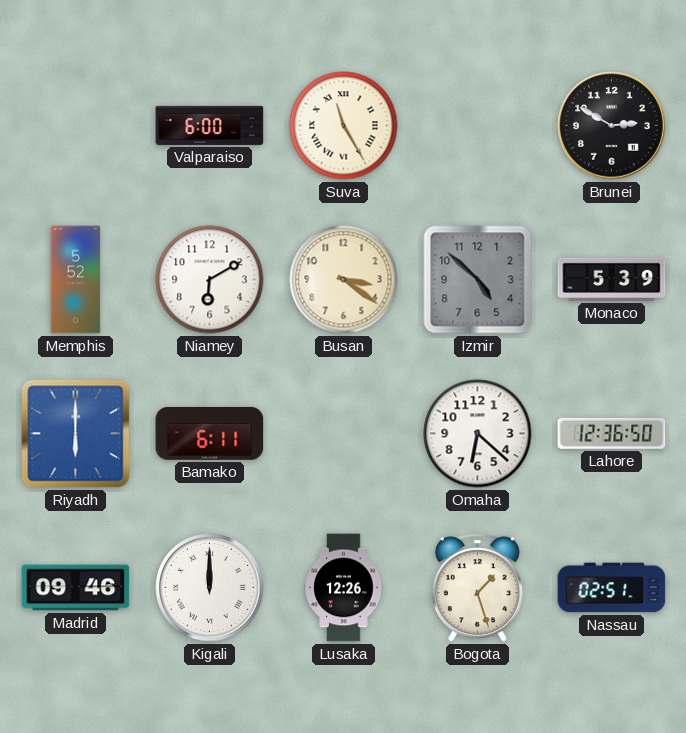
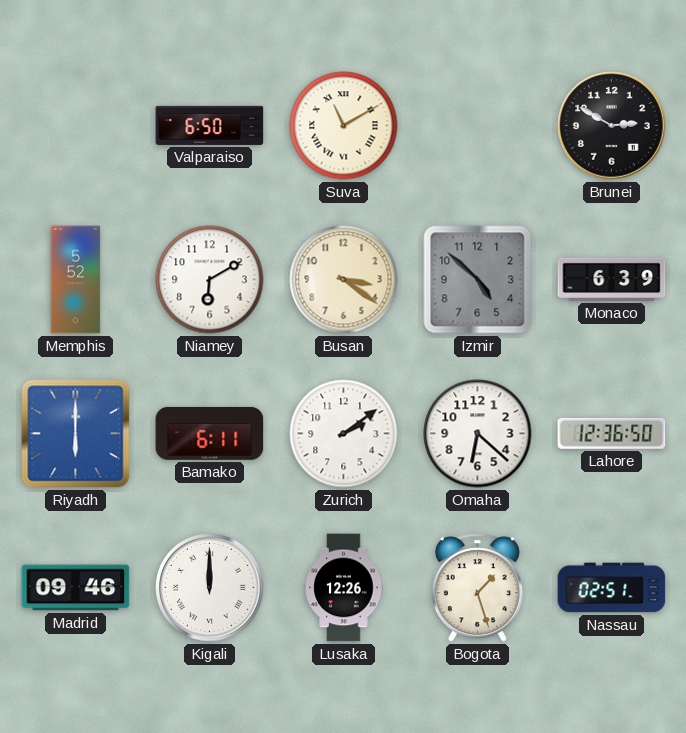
Valparaiso: 6:00 -> 6:50 (210, 125)
Suva: 11:25 -> 11:10 (344, 126)
Monaco: 5:39 -> 6:39 (612, 279)
Zurich: none -> 2:09 (344, 434)
